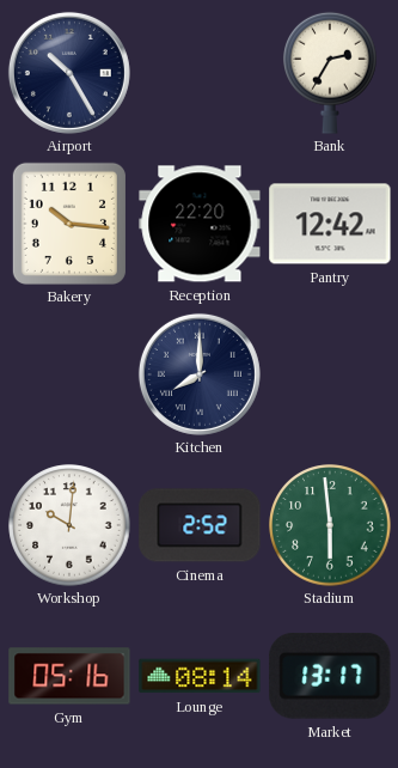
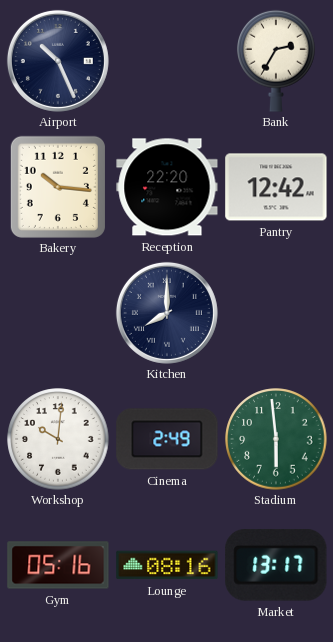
Airport: 10:25 -> 10:26 (58, 61)
Cinema: 2:52 -> 2:49 (167, 439)
Lounge: 08:14 -> 08:16 (167, 565)
